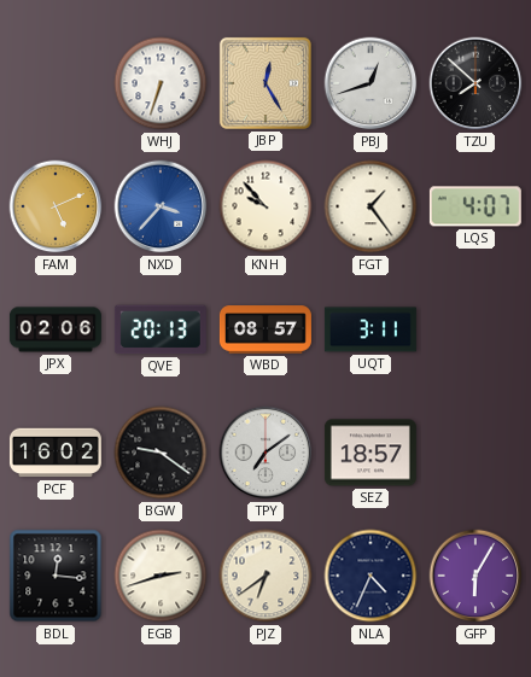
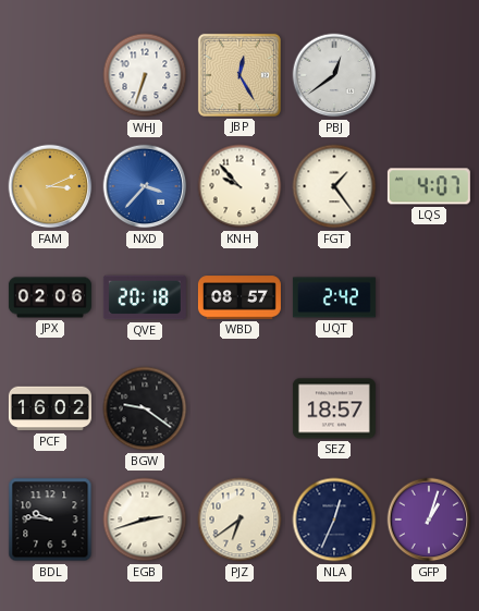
PBJ: 12:42 -> 12:39 (334, 75)
TZU: 7:52 -> none (475, 83)
FAM: 5:11 -> 3:11 (50, 186)
QVE: 20:13 -> 20:18 (145, 297)
UQT: 3:11 -> 2:42 (334, 297)
TPY: 7:09 -> none (265, 453)
BDL: 12:16 -> 9:46 (50, 520)
NLA: 4:34 -> 12:34 (334, 520)
GFP: 6:05 -> 1:03 (429, 520)
